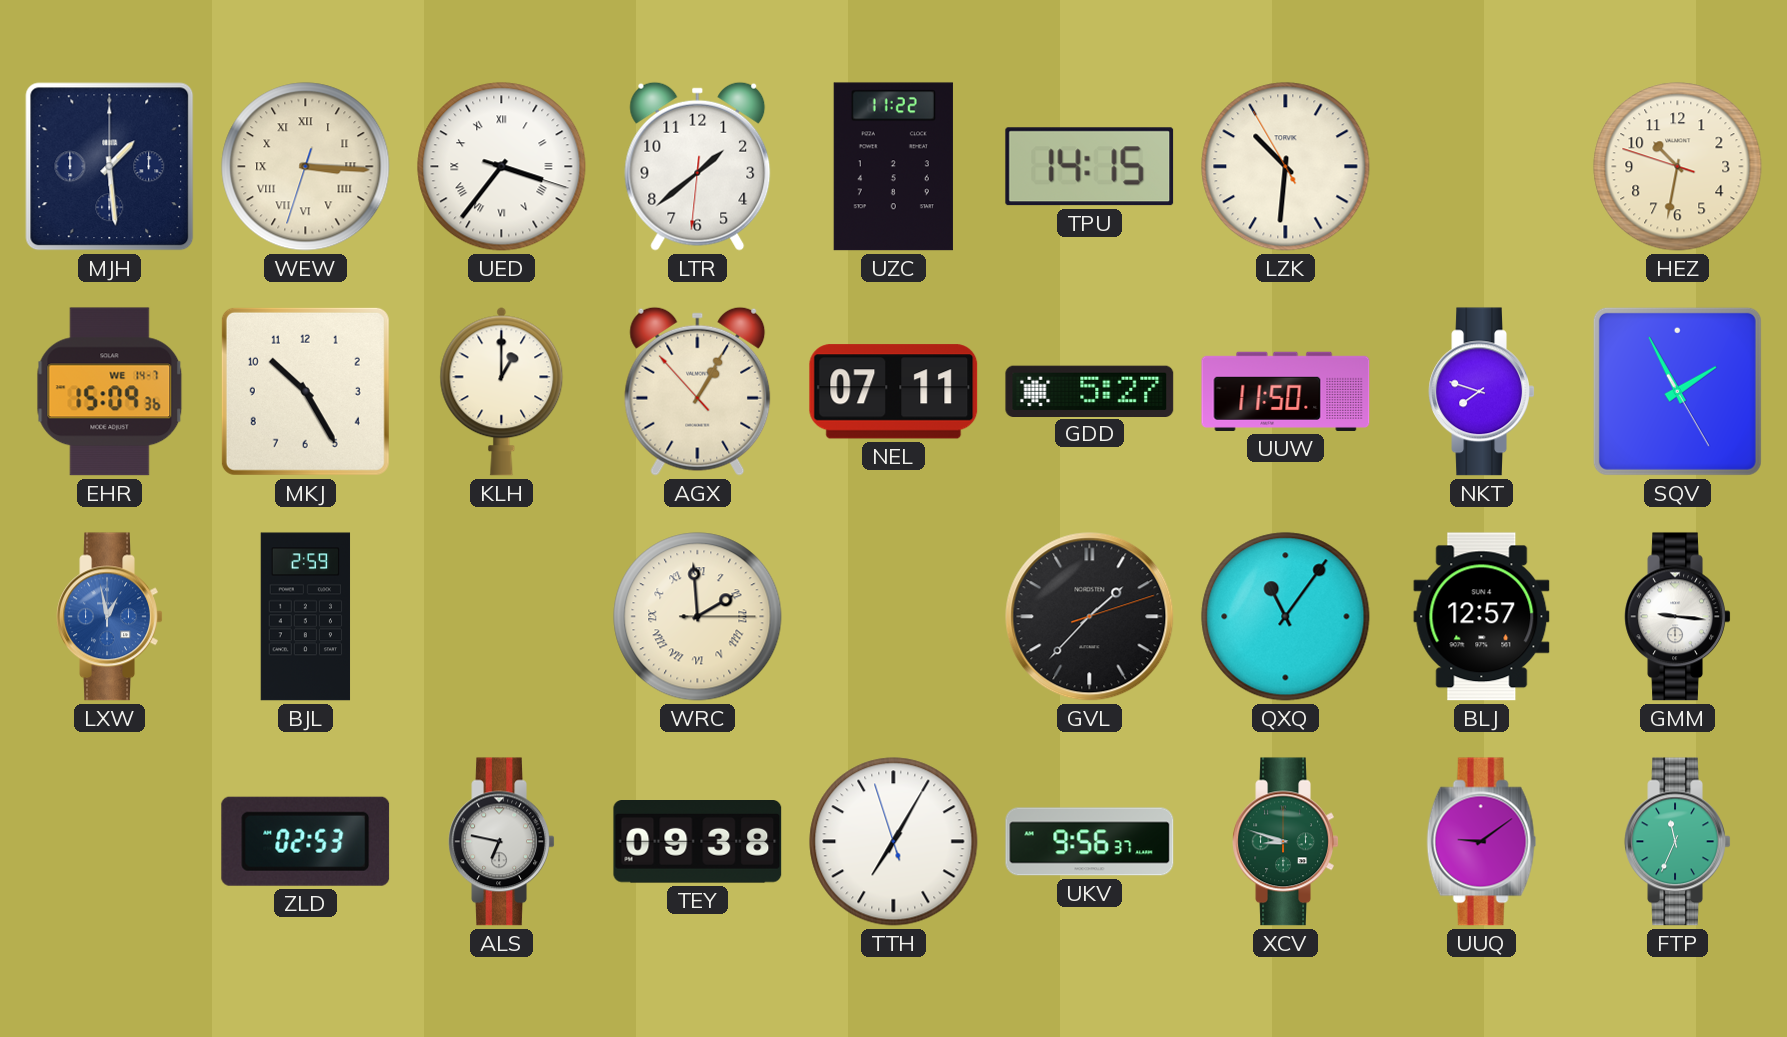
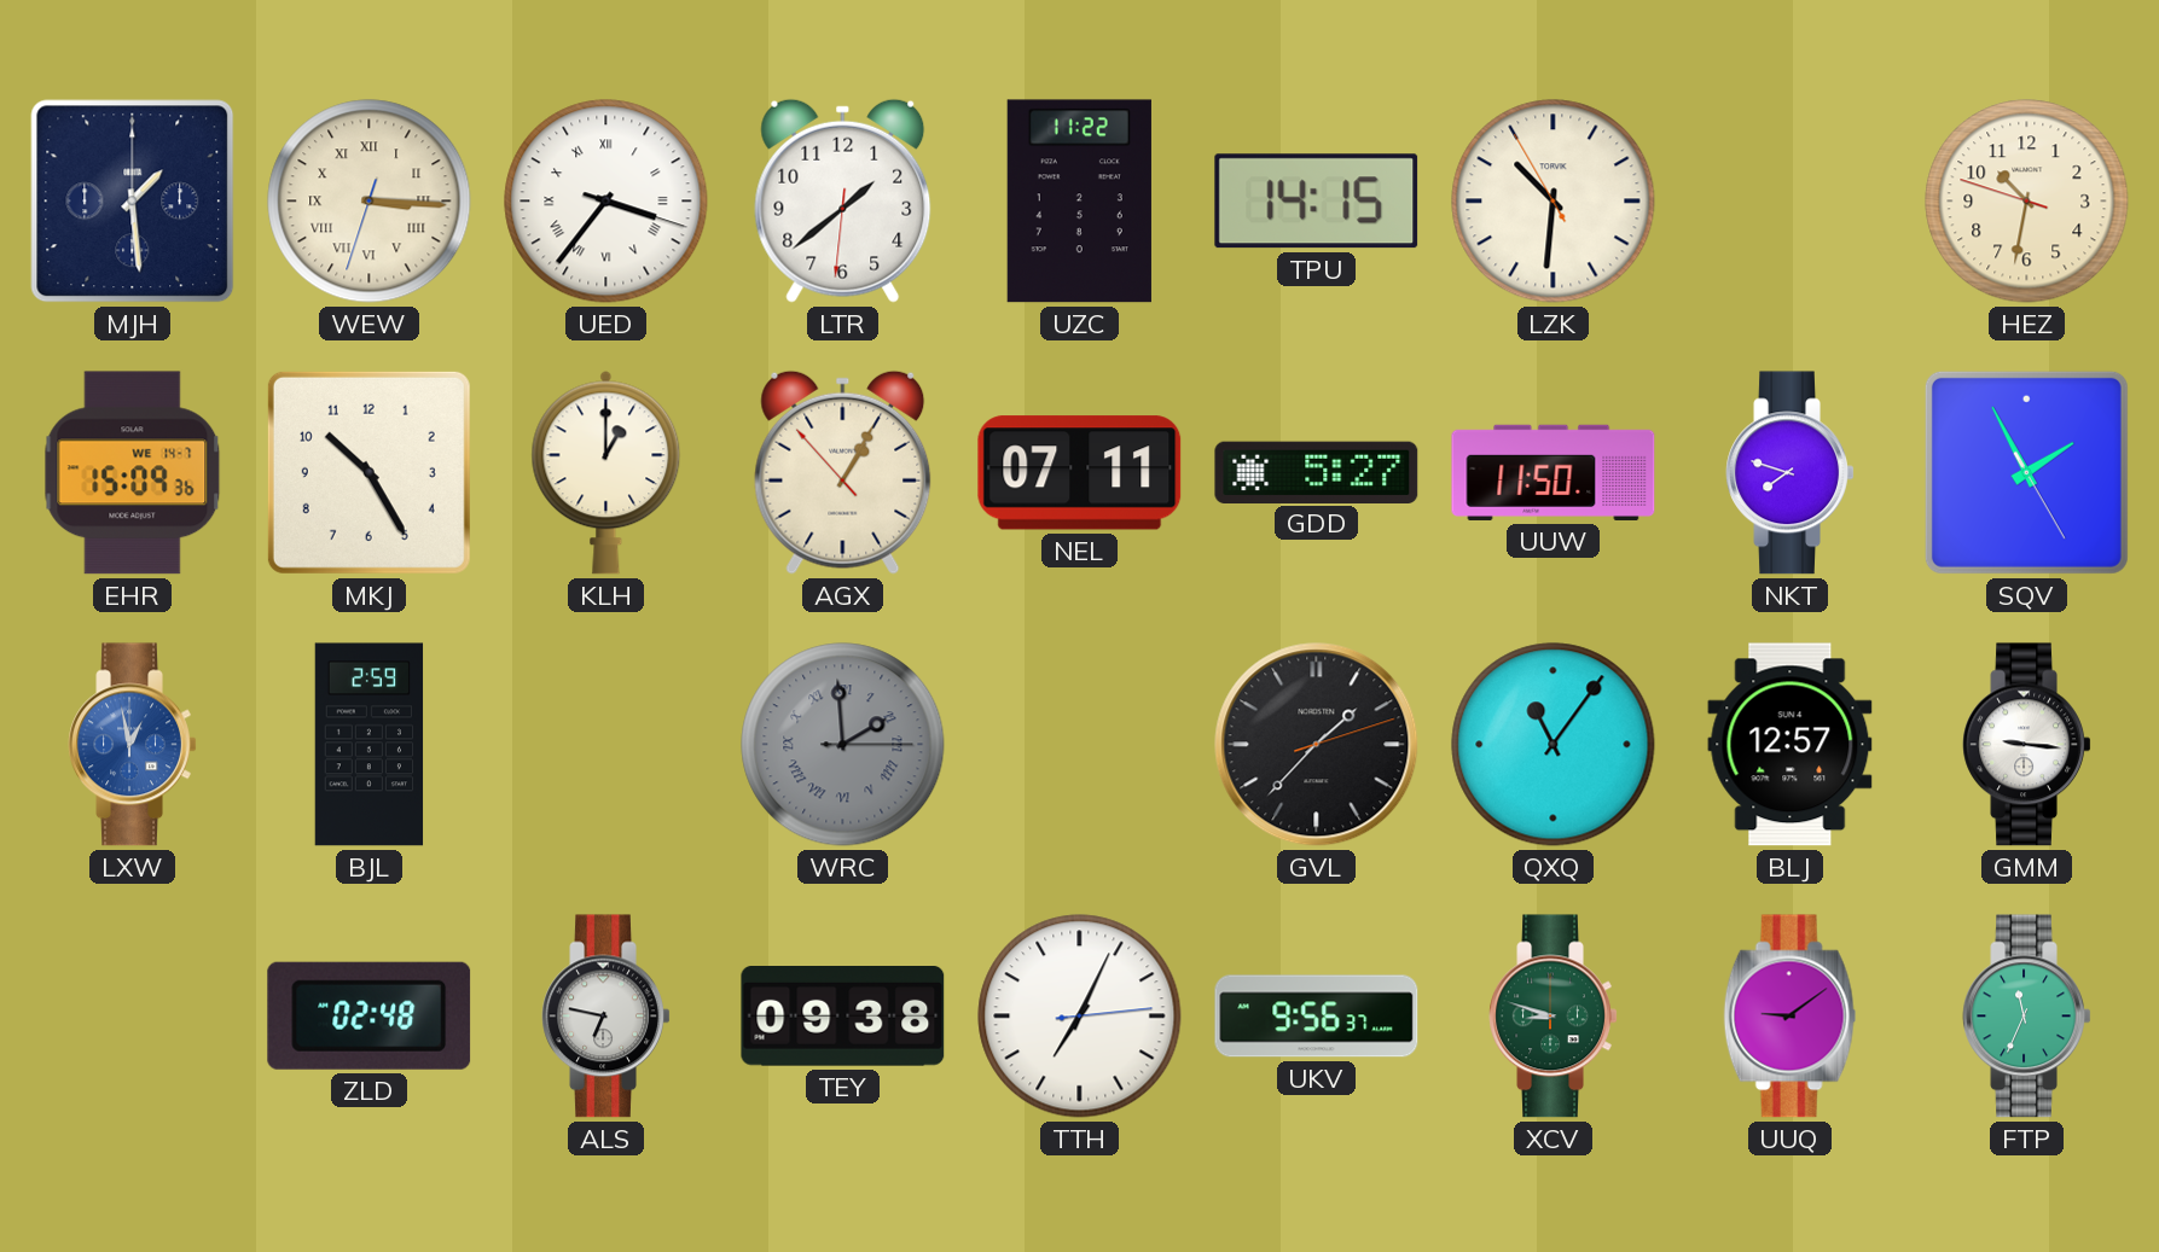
WRC dial: cream -> grey (843, 745)
ZLD: 02:53 -> 02:48 (370, 1015)
TTH: 7:04:57 -> 7:04:14 (1080, 1017)
